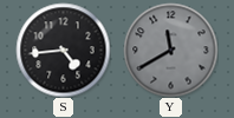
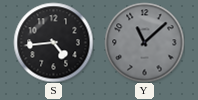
Y: 11:40 -> 11:08 (144, 42)
